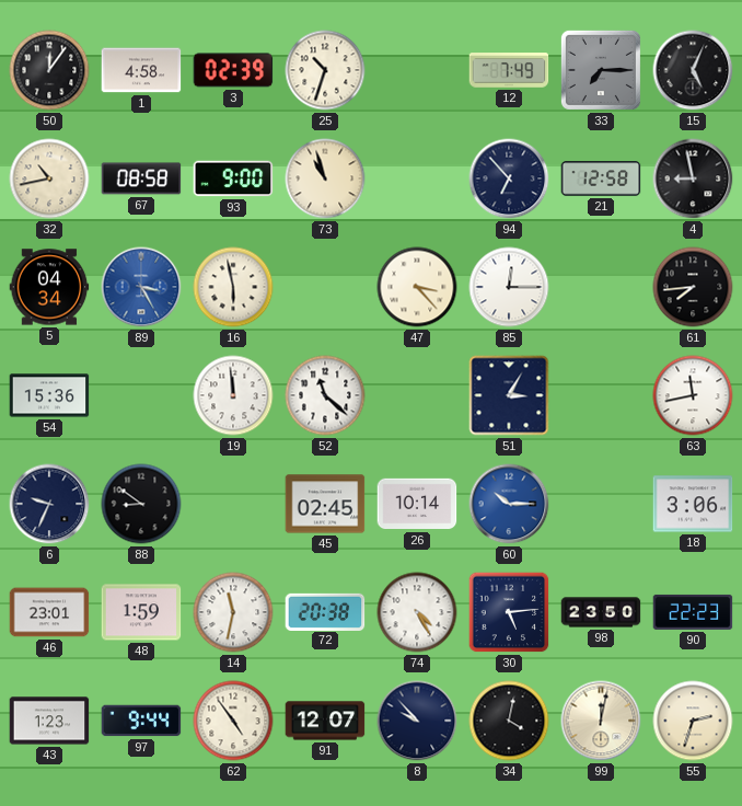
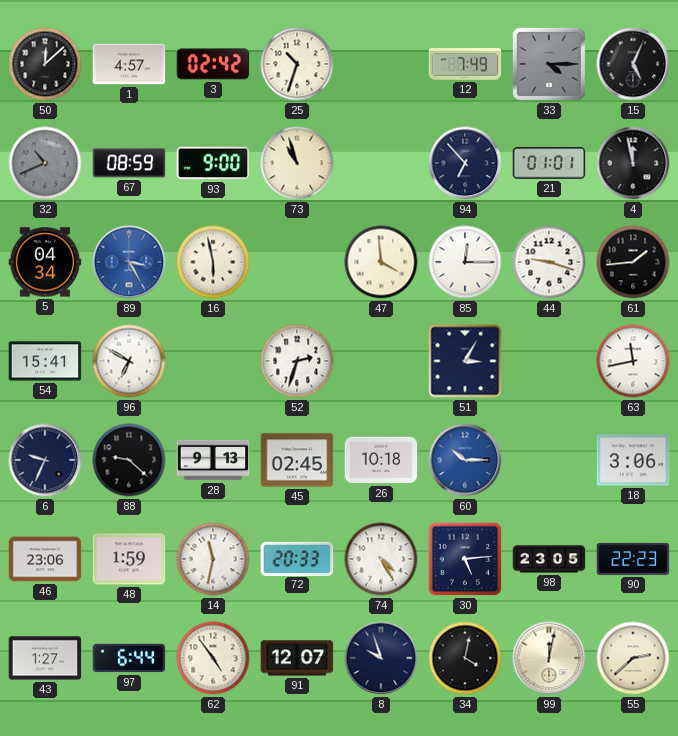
50: 12:06 -> 12:08 (45, 64)
1: 4:58 -> 4:57 (129, 64)
3: 02:39 -> 02:42 (213, 64)
33: 7:15 -> 4:15 (549, 64)
32: 10:43 -> 10:41 (45, 163)
32 dial: cream -> grey (45, 163)
67: 08:58 -> 08:59 (129, 163)
21: 12:58 -> 01:01 (549, 163)
4: 8:58 -> 11:58 (633, 163)
47: 3:23 -> 3:59 (381, 262)
44: none -> 9:18 (549, 262)
61: 7:44 -> 1:44 (633, 262)
54: 15:36 -> 15:41 (45, 361)
96: none -> 6:50 (129, 361)
19: 11:59 -> none (233, 395)
52: 11:22 -> 2:33 (297, 361)
88: 8:51 -> 9:22 (129, 460)
28: none -> 9:13 (213, 460)
26: 10:14 -> 10:18 (381, 460)
46: 23:01 -> 23:06 (45, 559)
72: 20:38 -> 20:33 (297, 558)
98: 23:50 -> 23:05 (549, 559)
43: 1:23 -> 1:27 (45, 658)
97: 9:44 -> 6:44 (129, 658)
8: 9:53 -> 9:57 (381, 658)
55: 2:33 -> 2:38 (633, 658)
